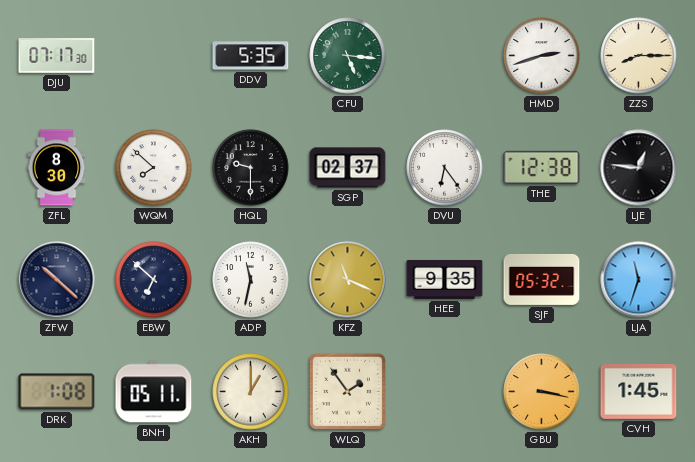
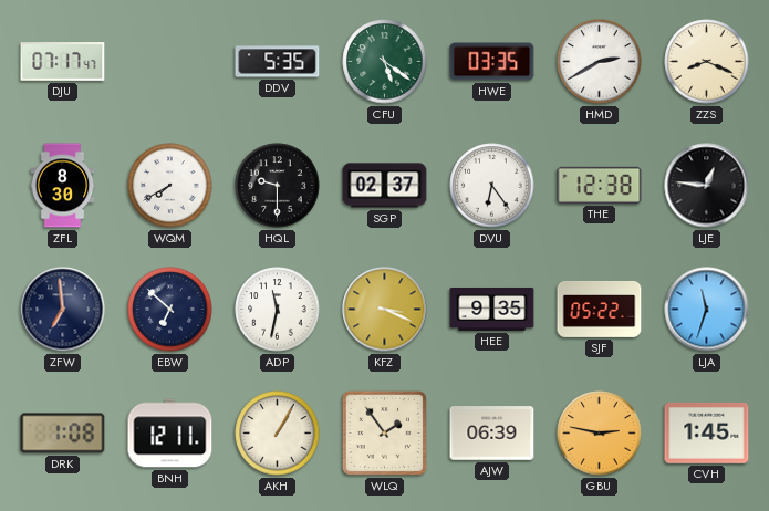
DJU: 07:17:30 -> 07:17:47 (63, 62)
CFU: 5:16 -> 5:21 (385, 62)
HWE: none -> 03:35 (492, 62)
HMD: 2:42 -> 2:40 (600, 62)
ZZS: 8:15 -> 8:19 (707, 62)
WQM: 7:52 -> 7:40 (170, 186)
ZFW: 10:22 -> 6:59 (63, 310)
KFZ: 11:19 -> 3:19 (385, 310)
SJF: 05:32 -> 05:22 (600, 309)
BNH: 05:11 -> 12:11 (170, 434)
AKH: 1:00 -> 1:05 (278, 434)
AJW: none -> 06:39 (492, 434)
GBU: 3:17 -> 2:47 (600, 434)
